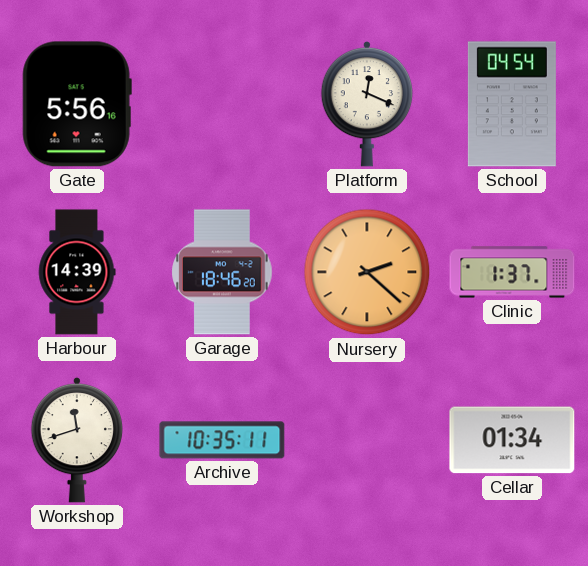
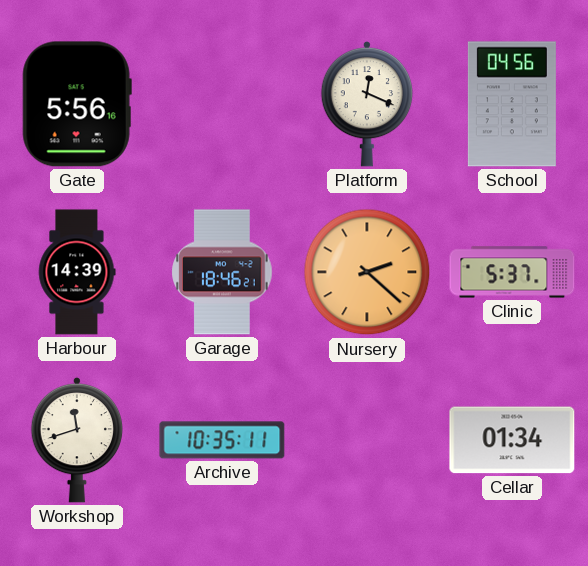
School: 04:54 -> 04:56 (512, 104)
Garage: 18:46:20 -> 18:46:21 (222, 272)
Clinic: 1:37 -> 5:37 (512, 272)
